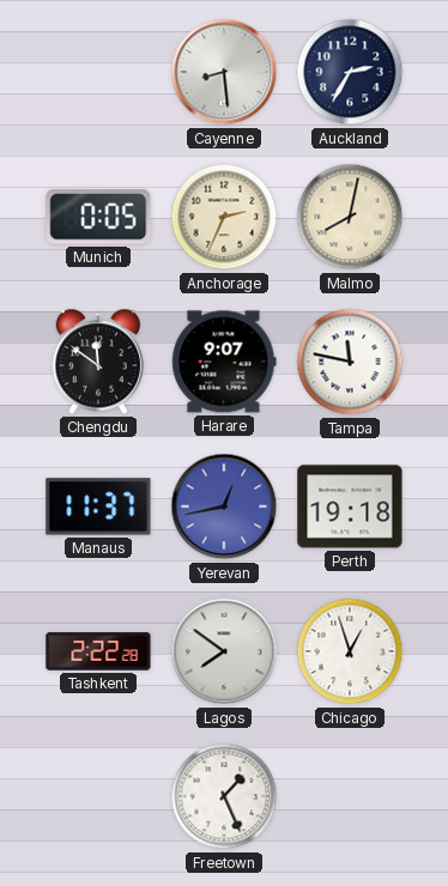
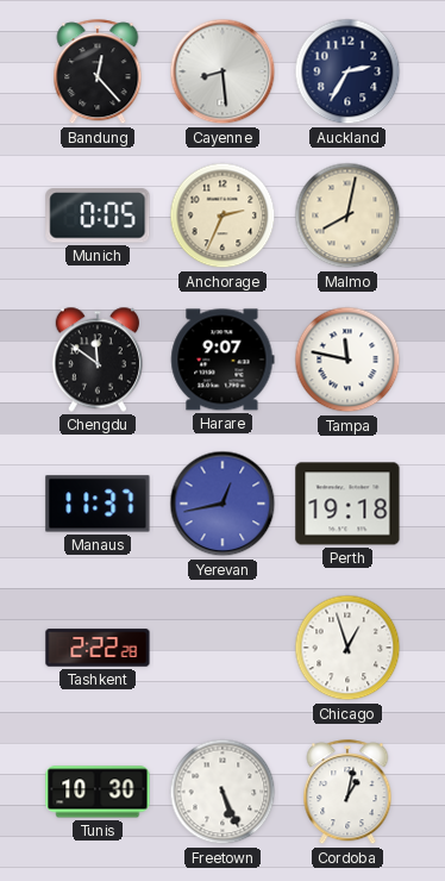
Bandung: none -> 12:23 (98, 73)
Lagos: 7:51 -> none (224, 651)
Tunis: none -> 10:30 (98, 792)
Freetown: 1:26 -> 5:26 (223, 792)
Cordoba: none -> 1:02 (347, 793)
